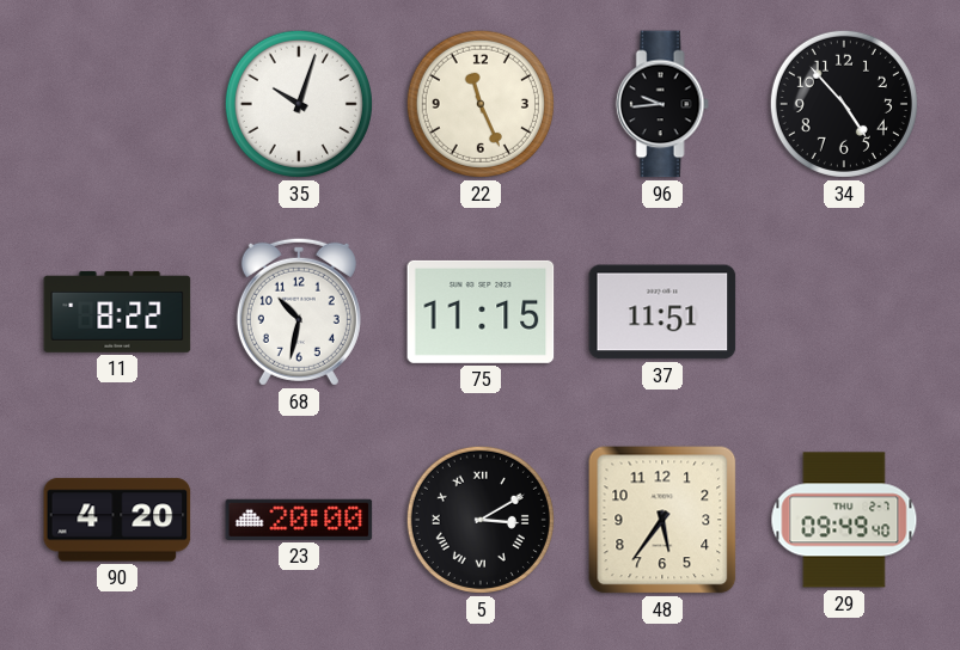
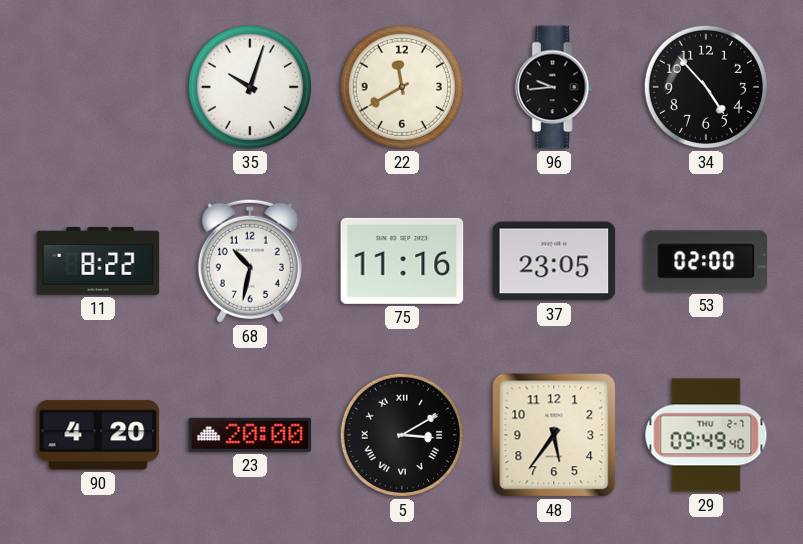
22: 11:26 -> 11:40 (402, 87)
75: 11:15 -> 11:16 (402, 261)
37: 11:51 -> 23:05 (554, 261)
53: none -> 02:00 (706, 261)
